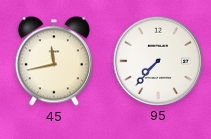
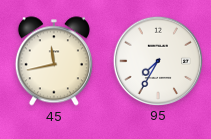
95: 7:37 -> 7:35 (157, 60)
